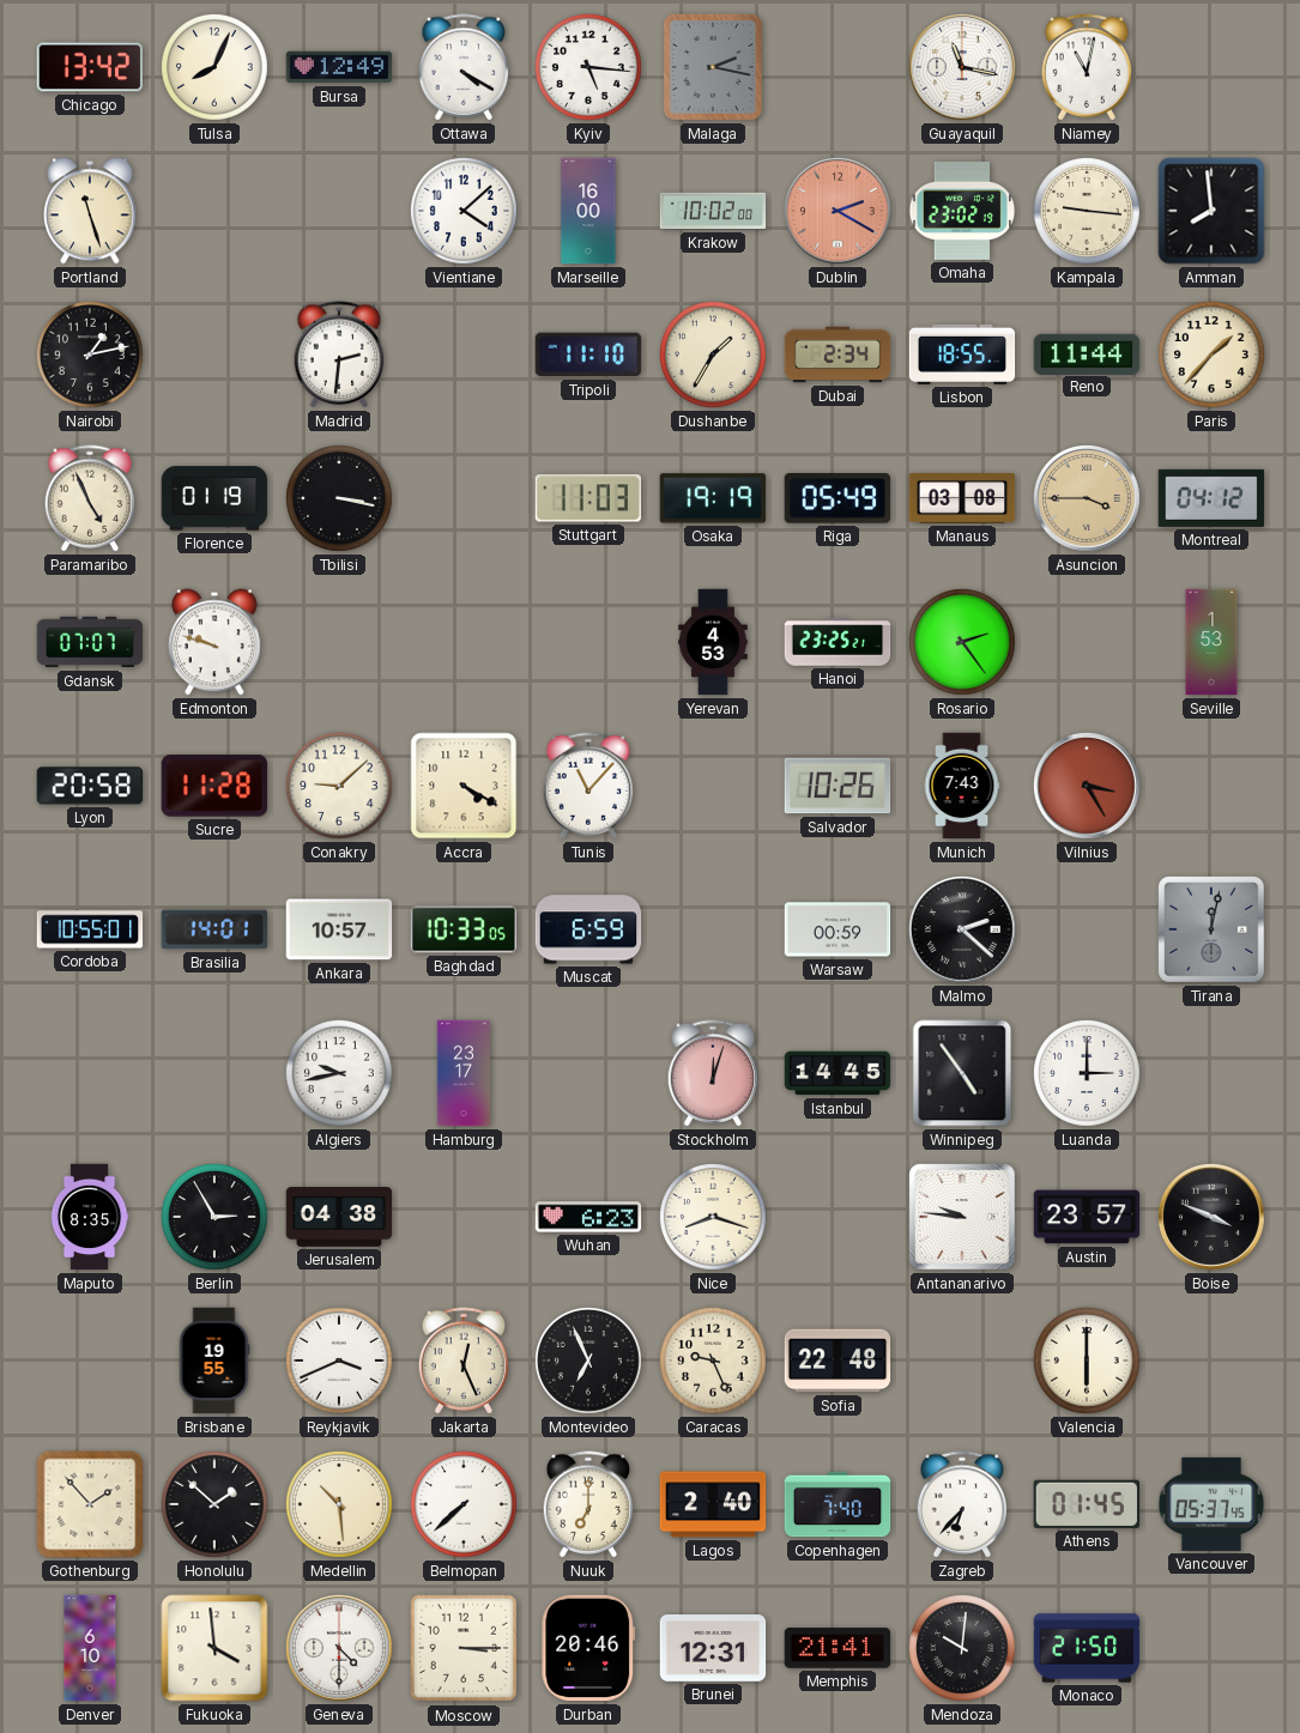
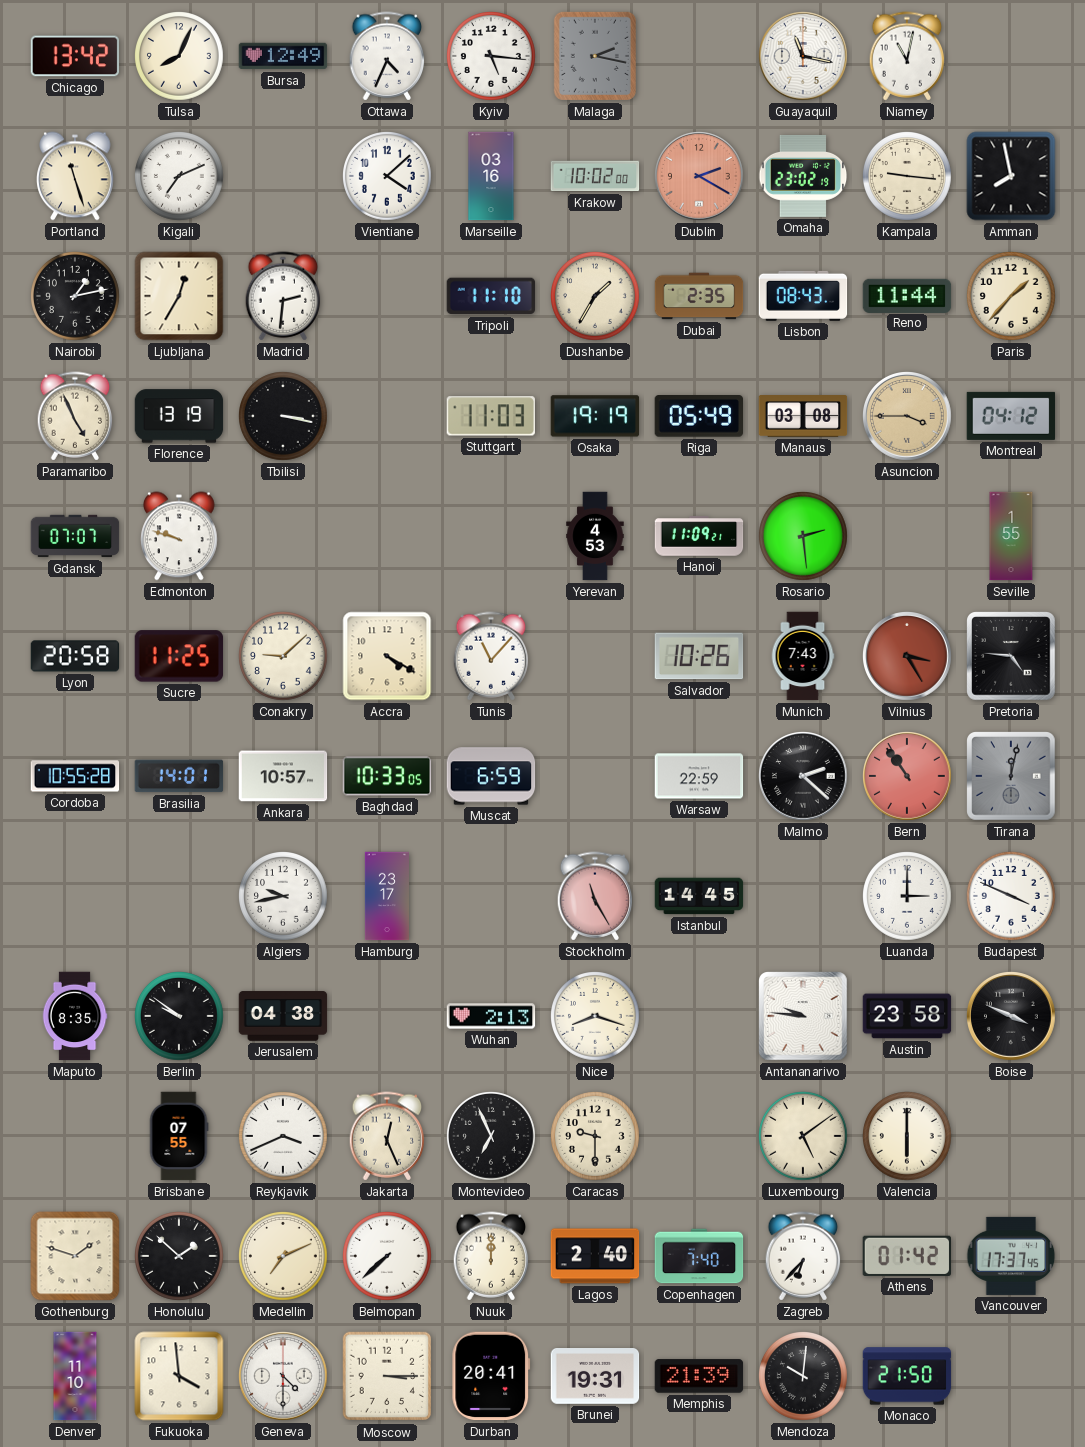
Ottawa: 4:20 -> 4:34 (387, 56)
Kigali: none -> 7:11 (180, 177)
Marseille: 16:00 -> 03:16 (491, 176)
Amman: 7:59 -> 7:58 (1011, 176)
Ljubljana: none -> 12:35 (179, 296)
Dubai: 2:34 -> 2:35 (699, 296)
Lisbon: 18:55 -> 08:43 (803, 296)
Florence: 01:19 -> 13:19 (179, 416)
Hanoi: 23:25 -> 11:09 (699, 536)
Rosario: 2:24 -> 2:29 (804, 537)
Seville: 1:53 -> 1:55 (1011, 536)
Sucre: 11:28 -> 11:25 (179, 656)
Pretoria: none -> 4:46 (1011, 656)
Cordoba: 10:55:01 -> 10:55:28 (75, 776)
Warsaw: 00:59 -> 22:59 (699, 776)
Bern: none -> 10:54 (908, 777)
Stockholm: 12:03 -> 11:25 (595, 896)
Winnipeg: 4:54 -> none (962, 1073)
Budapest: none -> 3:49 (1012, 897)
Berlin: 2:55 -> 9:51 (180, 1017)
Wuhan: 6:23 -> 2:13 (491, 1016)
Austin: 23:57 -> 23:58 (907, 1016)
Brisbane: 19:55 -> 07:55 (179, 1136)
Caracas: 9:26 -> 9:30 (596, 1137)
Sofia: 22:48 -> none (838, 1361)
Luxembourg: none -> 5:09 (804, 1137)
Gothenburg: 1:53 -> 1:48 (75, 1256)
Medellin: 10:29 -> 7:11 (284, 1257)
Nuuk: 7:00 -> 12:00 (491, 1256)
Athens: 01:45 -> 01:42 (907, 1256)
Vancouver: 05:37 -> 17:37 (1011, 1256)
Denver: 6:10 -> 11:10 (75, 1376)
Durban: 20:46 -> 20:41 (491, 1376)
Brunei: 12:31 -> 19:31 (595, 1377)
Memphis: 21:41 -> 21:39 (699, 1376)
